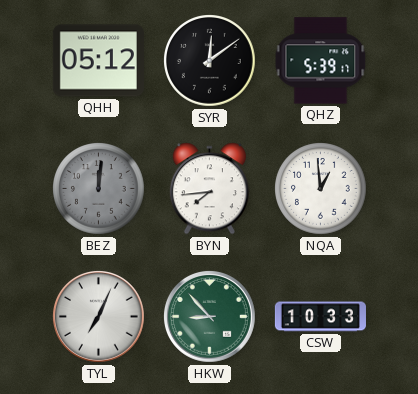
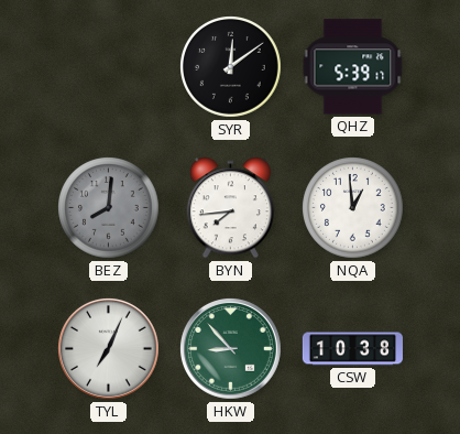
QHH: 05:12 -> none (98, 61)
BEZ: 12:01 -> 8:01 (109, 208)
CSW: 10:33 -> 10:38 (352, 349)
